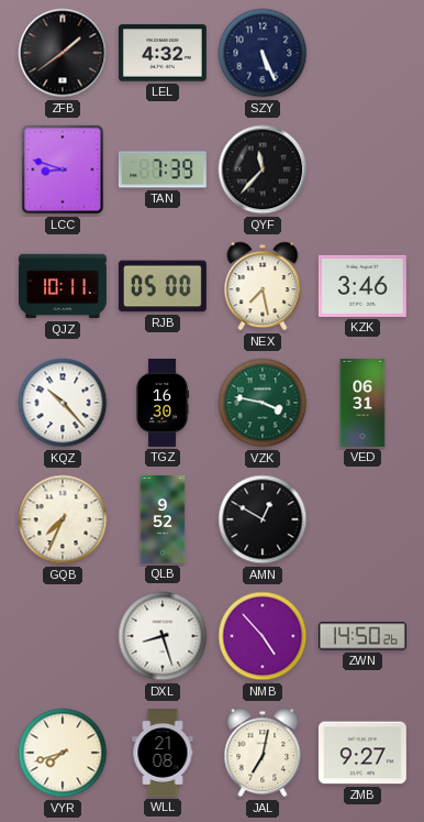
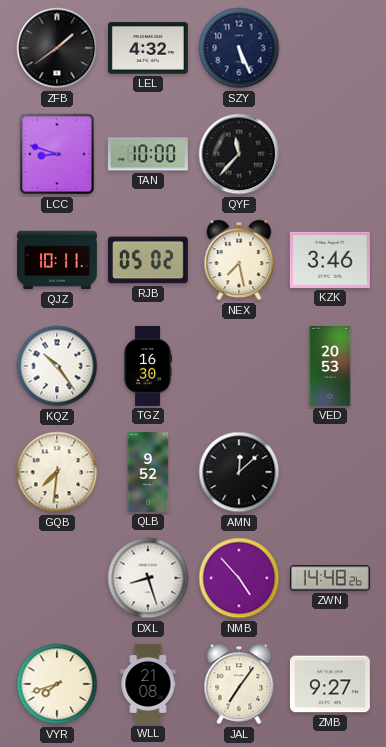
TAN: 7:39 -> 10:00 (148, 154)
RJB: 05:00 -> 05:02 (148, 260)
KQZ: 10:23 -> 10:24 (57, 366)
VZK: 3:47 -> none (263, 403)
VED: 06:31 -> 20:53 (330, 366)
GQB: 7:34 -> 7:31 (57, 472)
AMN: 12:50 -> 12:08 (239, 472)
ZWN: 14:50 -> 14:48 (330, 578)
JAL: 7:02 -> 7:06 (239, 684)
